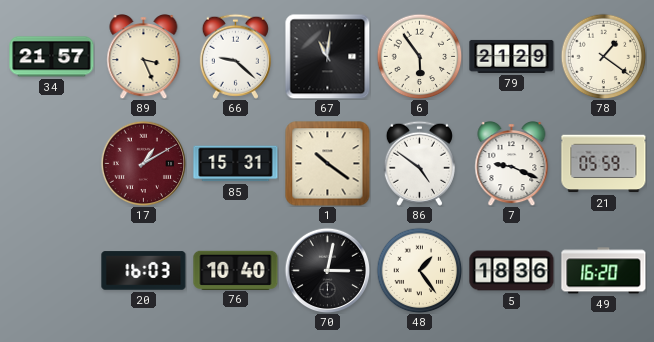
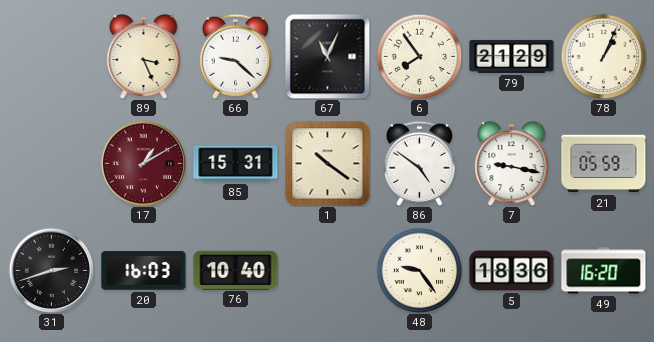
34: 21:57 -> none (52, 57)
67: 11:01 -> 11:04 (327, 56)
6: 5:54 -> 7:54 (419, 56)
78: 1:21 -> 1:04 (603, 56)
7: 9:19 -> 9:17 (512, 164)
31: none -> 2:42 (51, 270)
70: 3:02 -> none (327, 270)
48: 1:24 -> 9:24 (419, 270)
